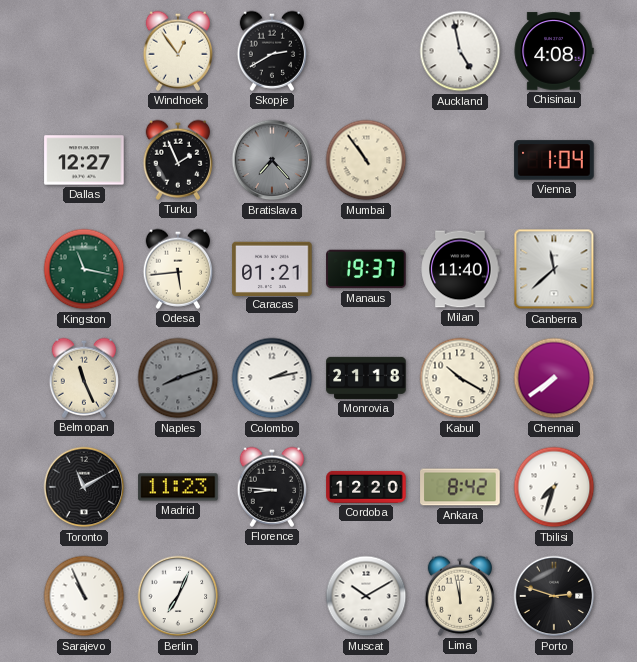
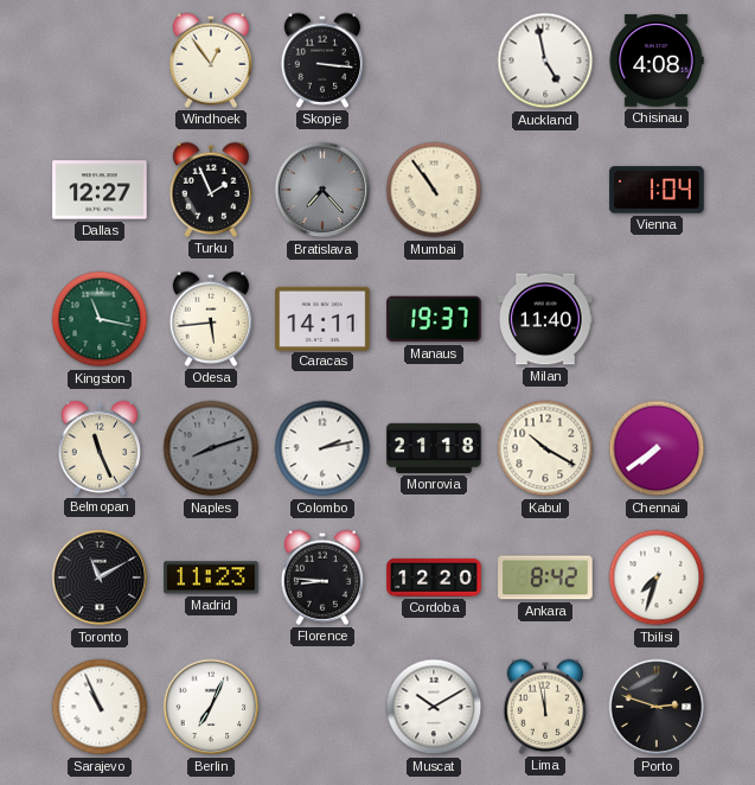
Skopje: 2:40 -> 3:16 (321, 60)
Caracas: 01:21 -> 14:11 (322, 318)
Canberra: 11:38 -> none (554, 269)
